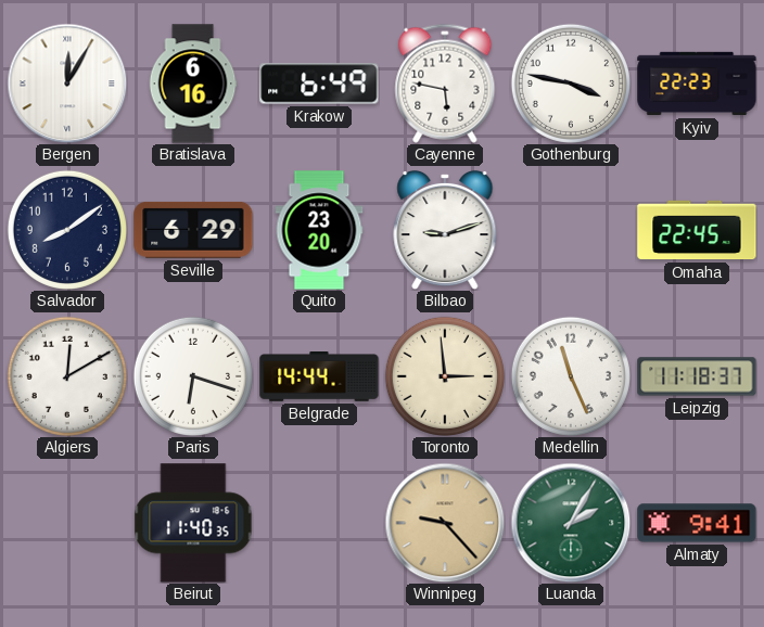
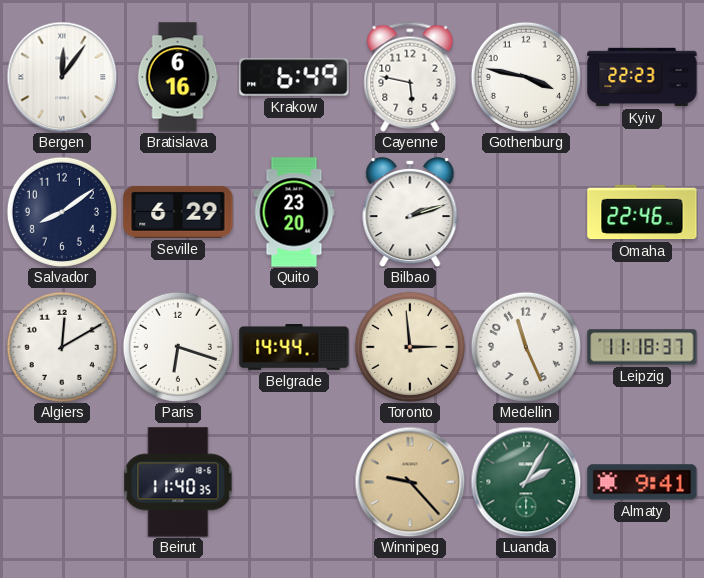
Bergen: 12:05 -> 12:06 (62, 77)
Bilbao: 9:12 -> 2:12 (410, 212)
Omaha: 22:45 -> 22:46 (642, 212)
